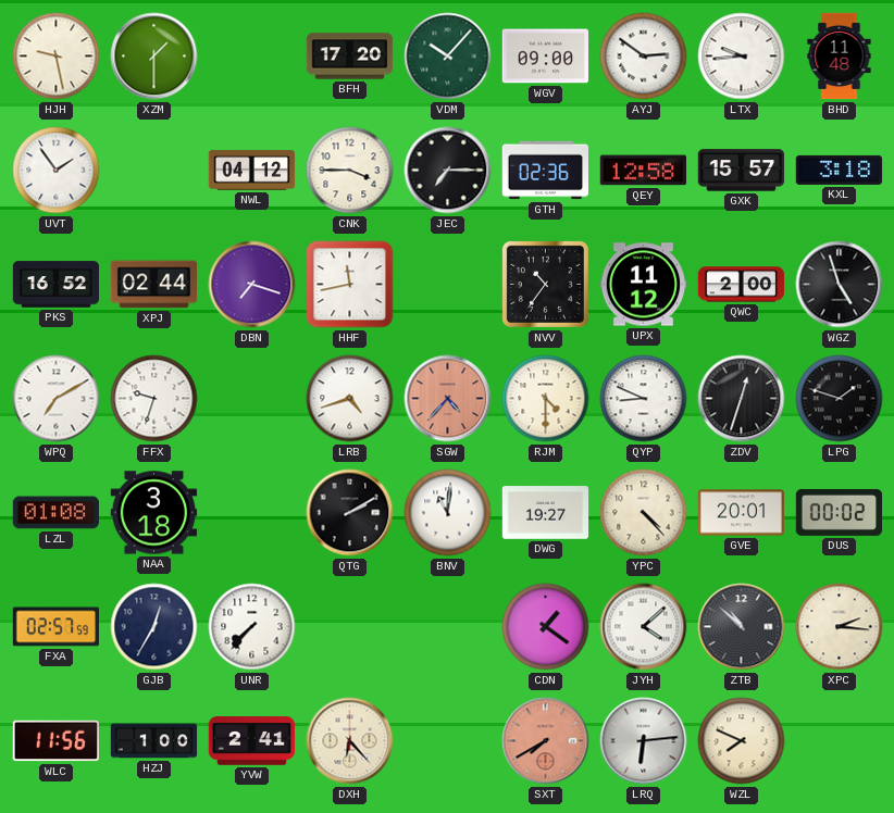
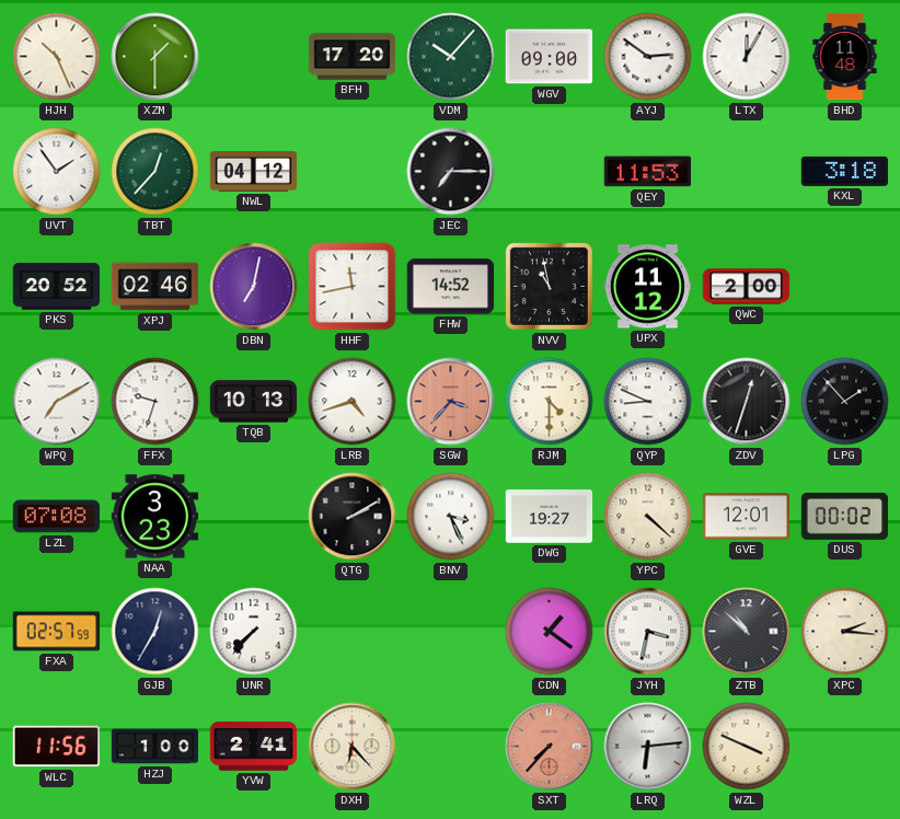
HJH: 9:28 -> 10:26 (57, 57)
LTX: 9:44 -> 12:05 (747, 57)
TBT: none -> 12:37 (155, 172)
CNK: 3:45 -> none (350, 171)
GTH: 02:36 -> none (545, 171)
QEY: 12:58 -> 11:53 (647, 172)
GXK: 15:57 -> none (742, 171)
PKS: 16:52 -> 20:52 (57, 287)
XPJ: 02:44 -> 02:46 (155, 287)
DBN: 7:18 -> 7:02 (254, 287)
FHW: none -> 14:52 (451, 287)
NVV: 10:36 -> 10:58 (549, 286)
WGZ: 4:57 -> none (840, 285)
TQB: none -> 10:13 (254, 402)
SGW: 4:37 -> 3:37 (451, 402)
LPG: 1:48 -> 1:53 (845, 402)
LZL: 01:08 -> 07:08 (56, 517)
NAA: 3:18 -> 3:23 (155, 517)
BNV: 11:01 -> 3:26 (451, 517)
YPC: 4:23 -> 4:22 (648, 517)
GVE: 20:01 -> 12:01 (747, 517)
JYH: 4:08 -> 3:32 (648, 632)
SXT: 7:40 -> 7:37 (550, 747)
WZL: 7:49 -> 3:49 (747, 747)
